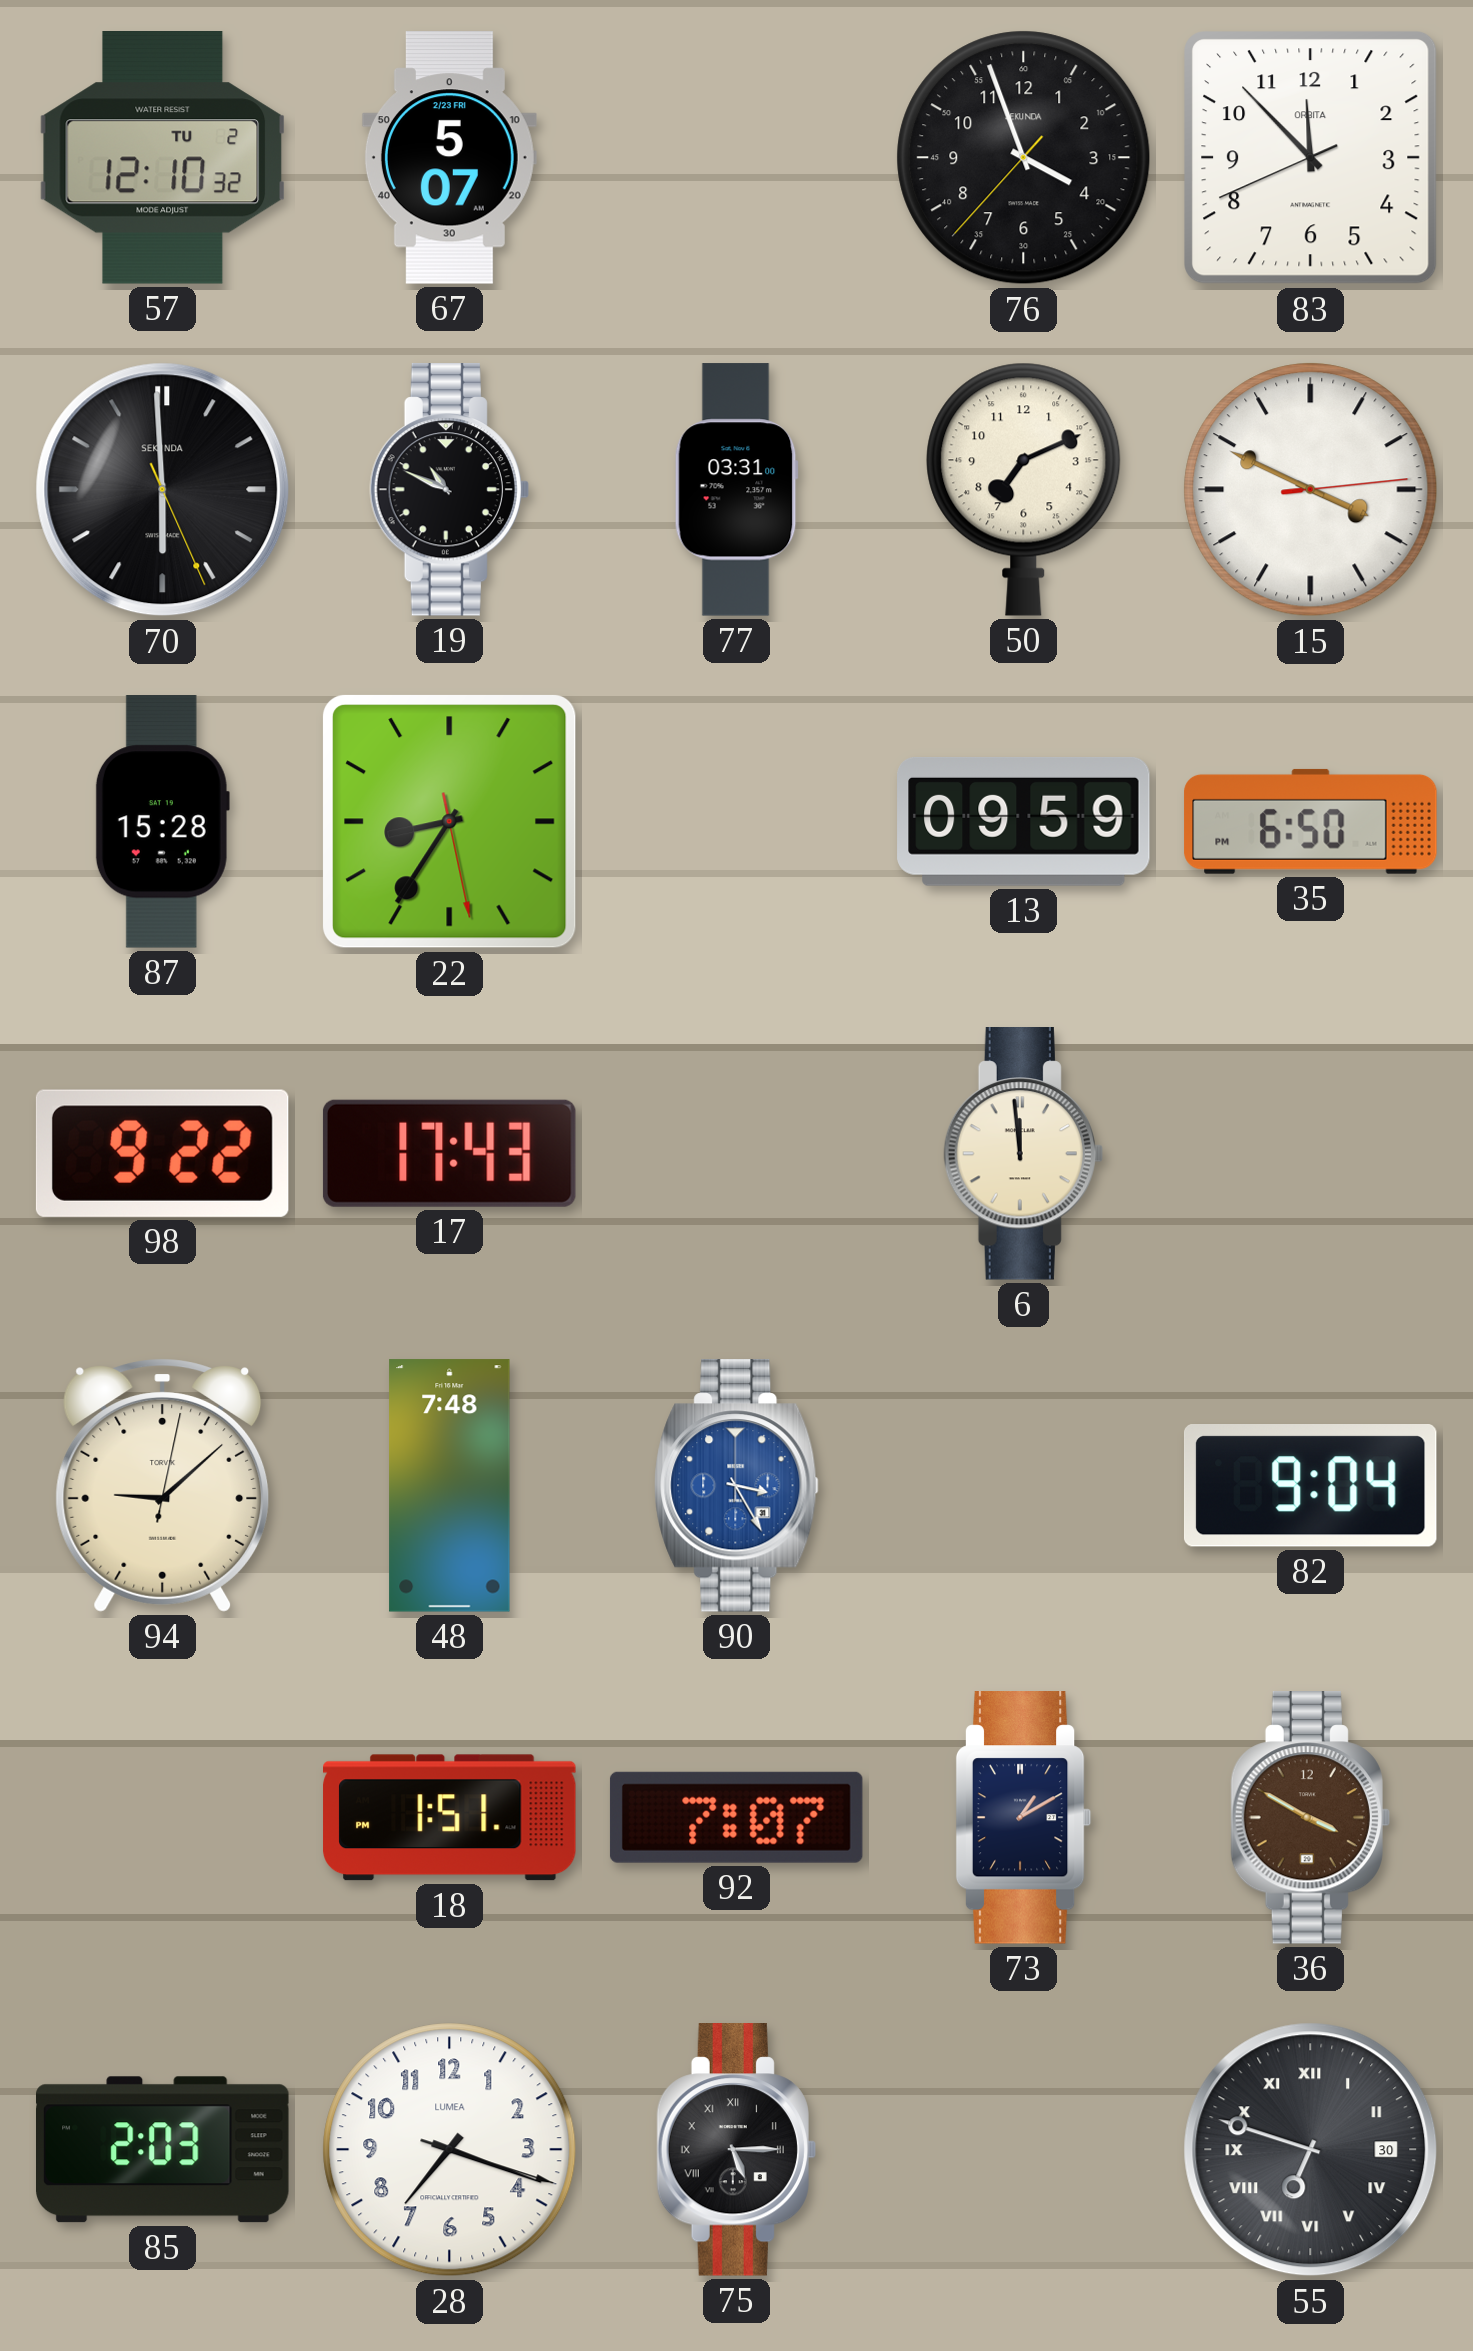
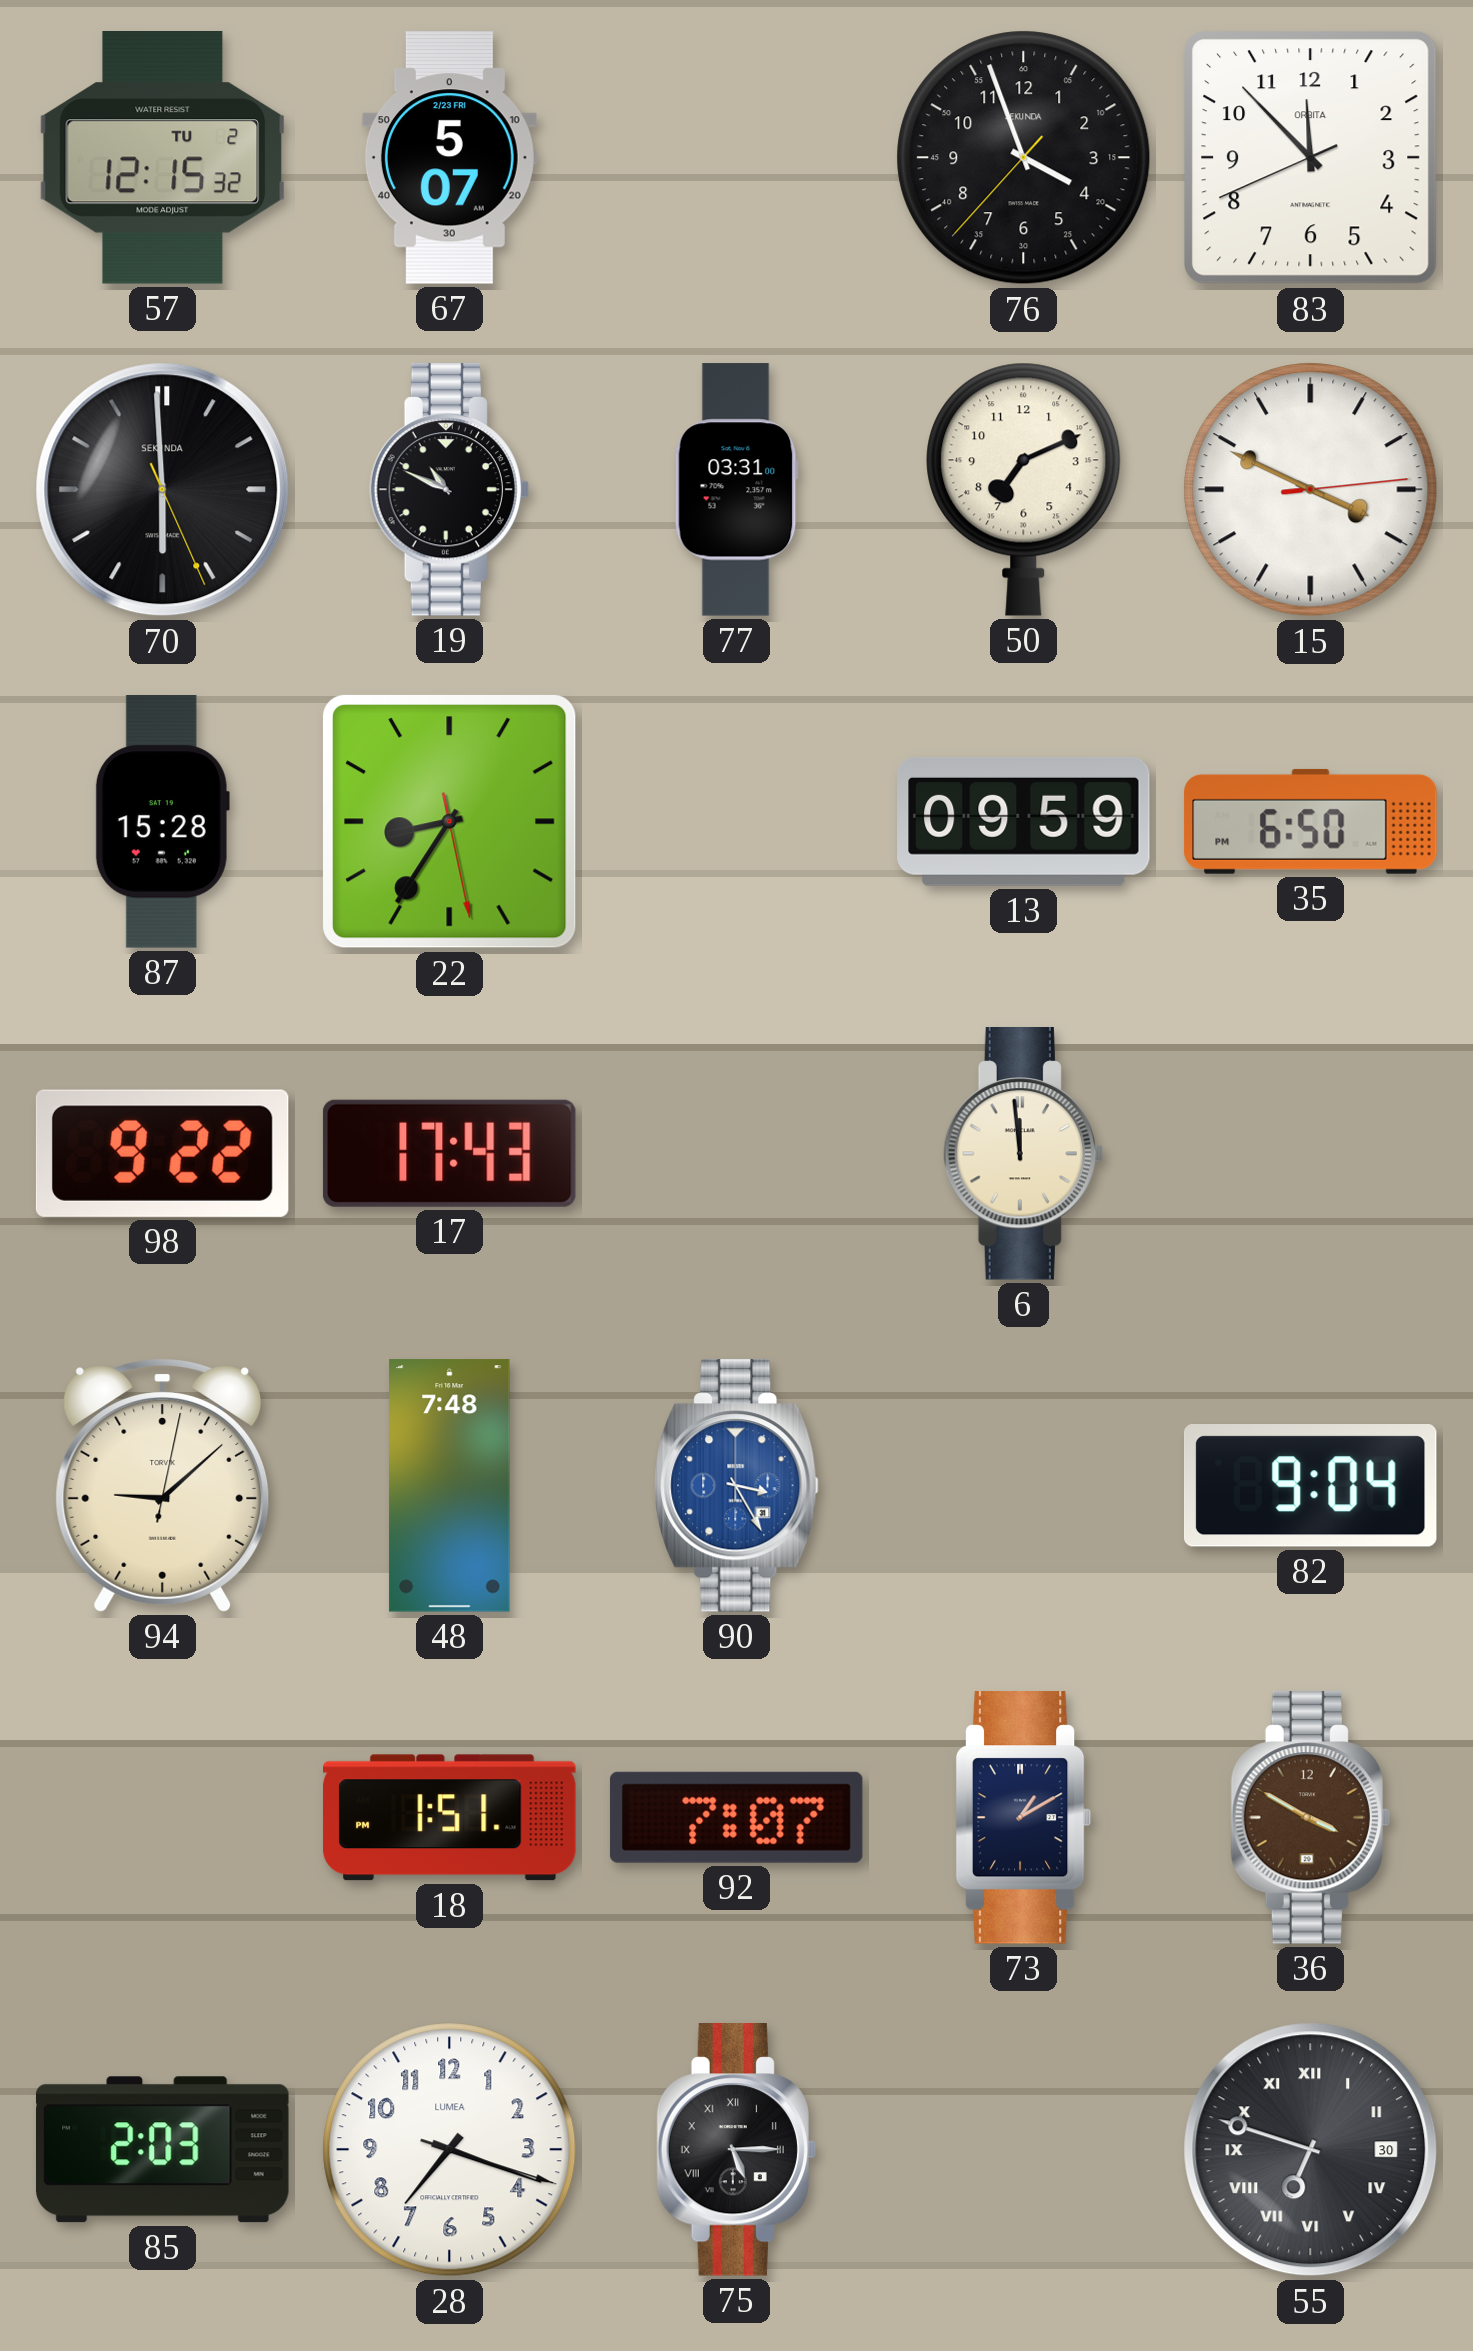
57: 12:10 -> 12:15 (163, 158)
